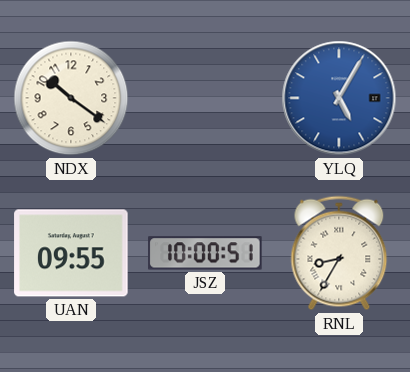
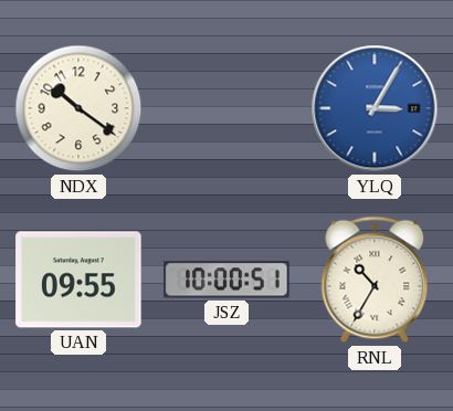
YLQ: 5:05 -> 3:05 (375, 108)
RNL: 8:35 -> 10:35 (375, 280)
